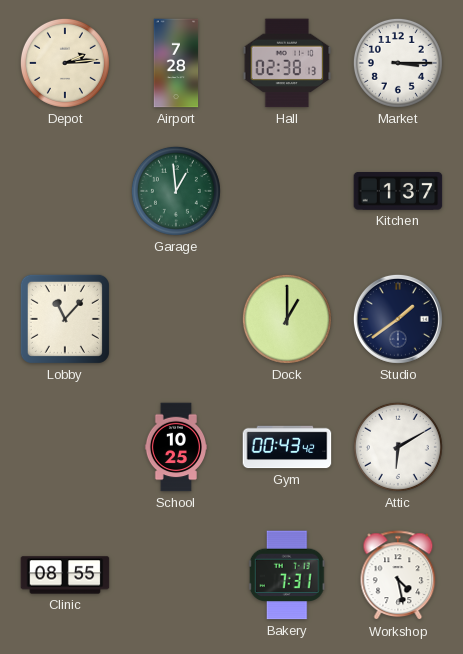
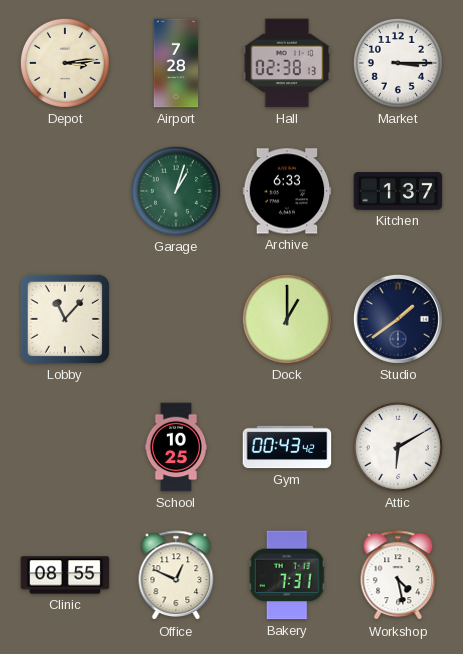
Depot: 2:14 -> 3:14 (65, 63)
Garage: 12:59 -> 1:03 (176, 191)
Archive: none -> 6:33 (287, 191)
Office: none -> 12:49 (176, 576)
